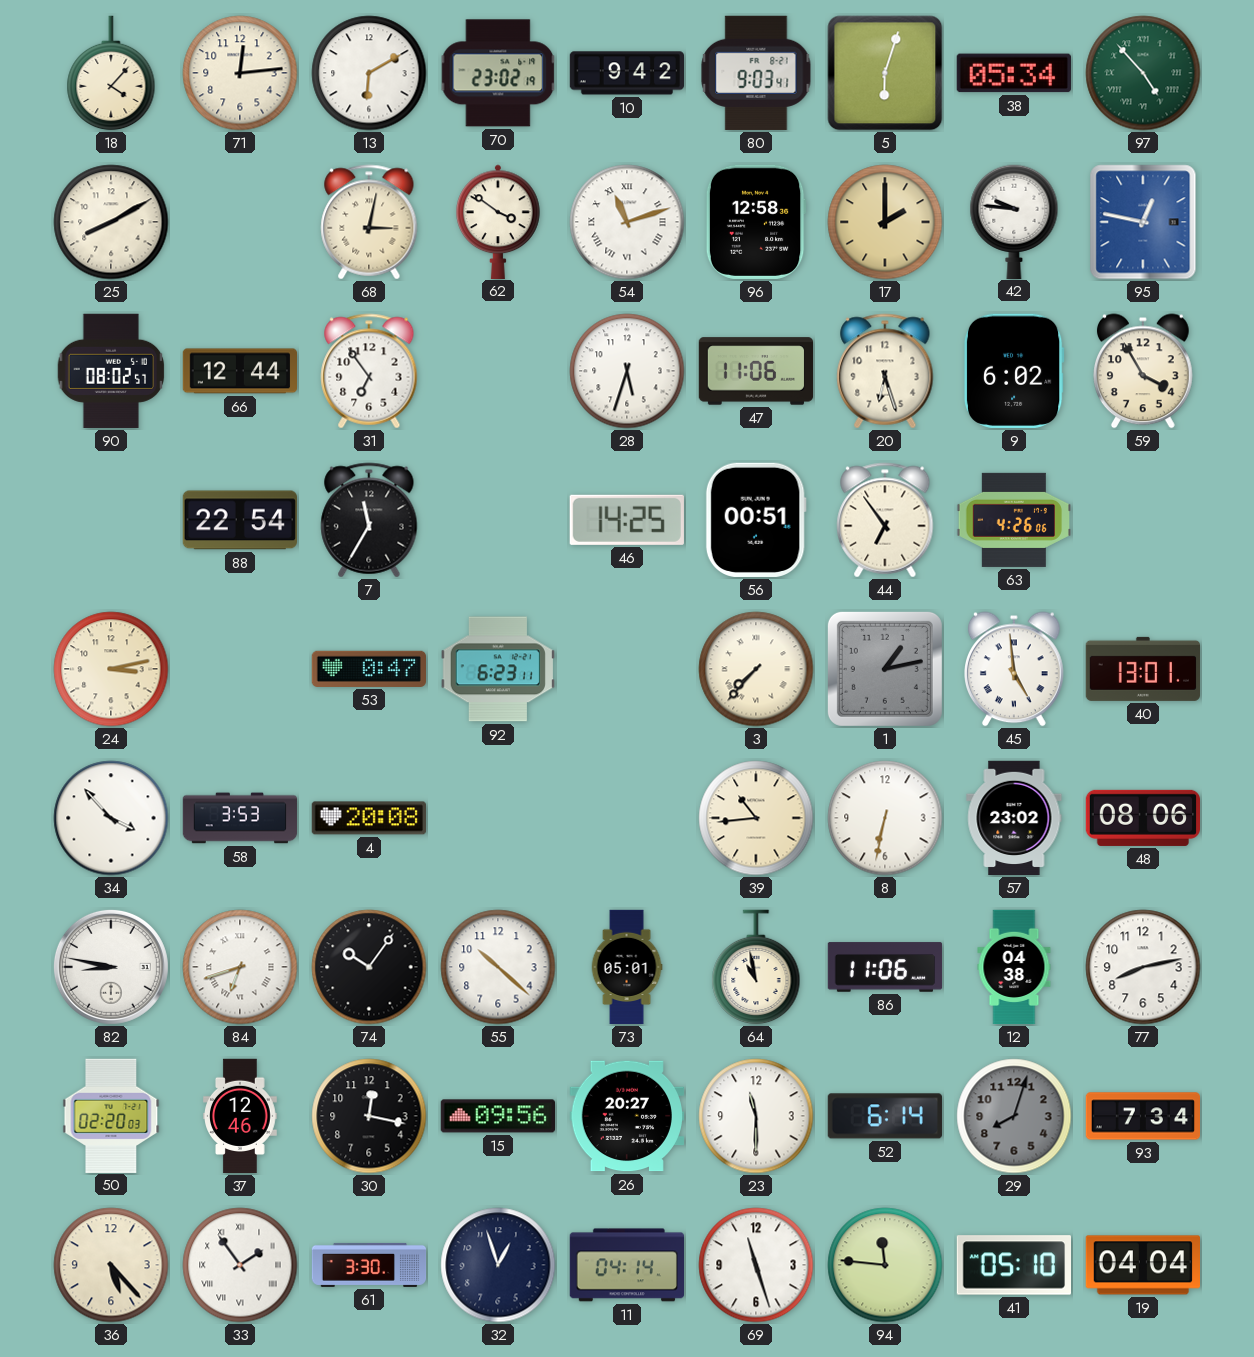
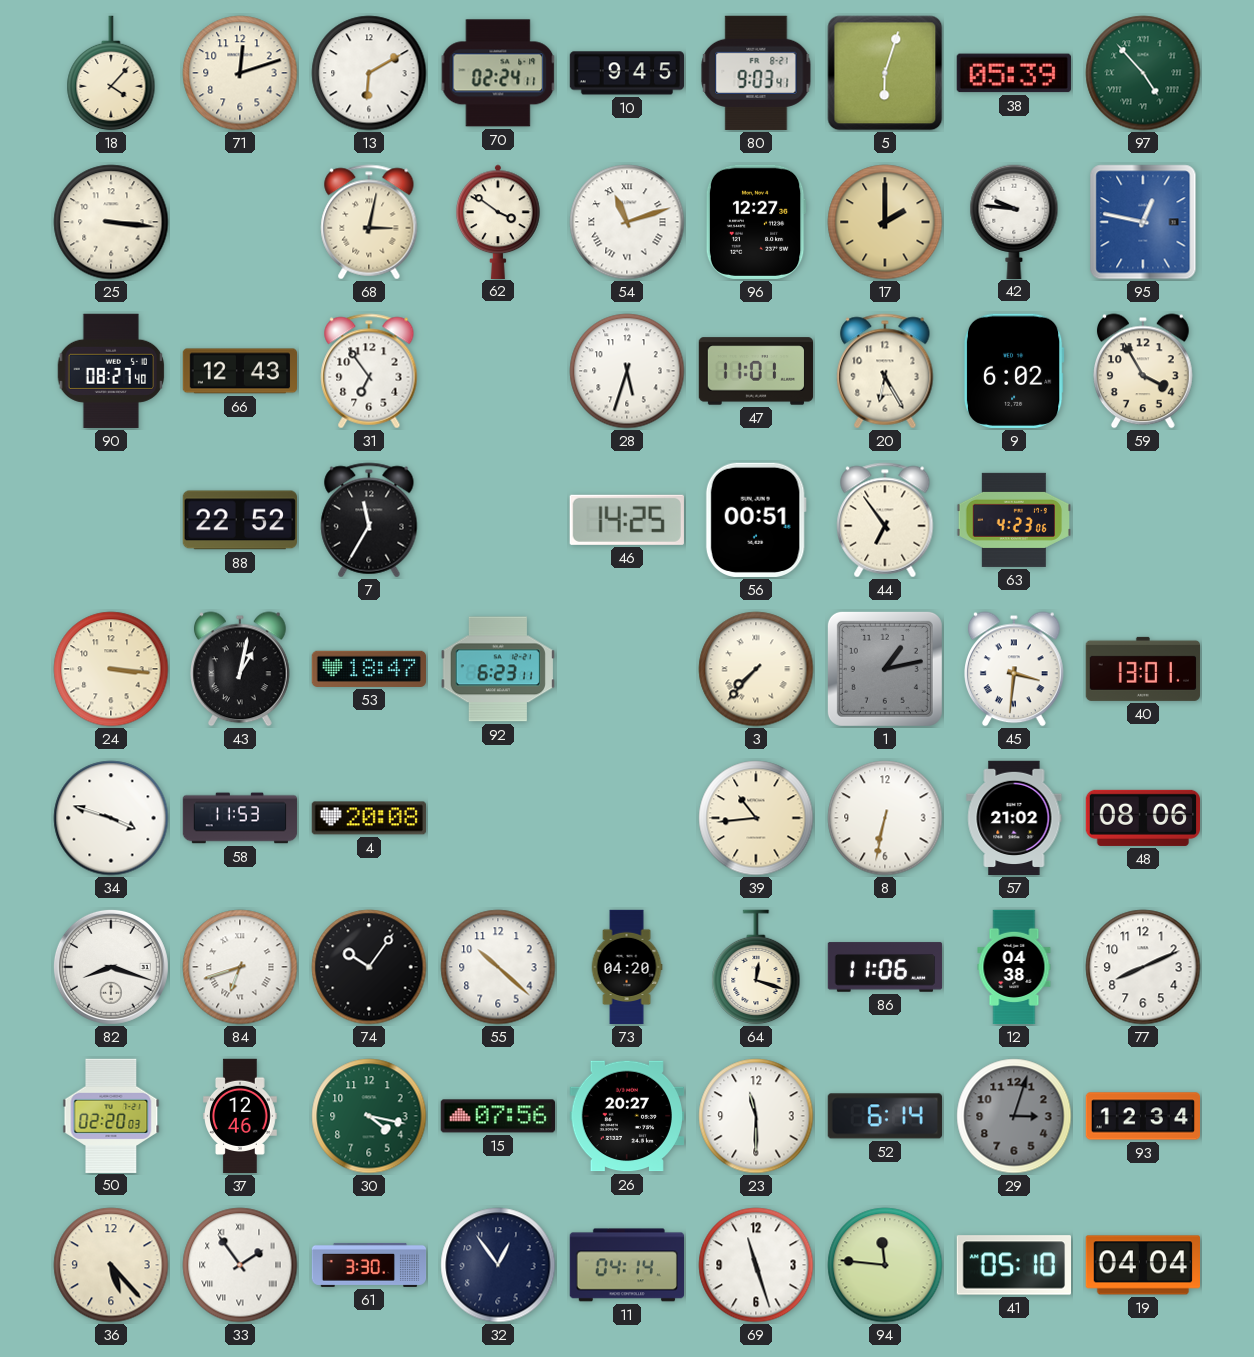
71: 12:14 -> 12:12 (240, 73)
70: 23:02 -> 02:24 (498, 73)
10: 9:42 -> 9:45 (626, 73)
38: 05:34 -> 05:39 (1014, 73)
25: 8:10 -> 3:16 (111, 222)
96: 12:58 -> 12:27 (756, 222)
90: 08:02 -> 08:27 (111, 371)
66: 12:44 -> 12:43 (239, 371)
47: 11:06 -> 11:01 (756, 371)
20: 6:27 -> 6:25 (885, 371)
88: 22:54 -> 22:52 (240, 520)
63: 4:26 -> 4:23 (1013, 520)
24: 3:13 -> 3:16 (111, 669)
43: none -> 1:02 (241, 669)
53: 0:47 -> 18:47 (368, 669)
45: 4:59 -> 3:31 (1015, 669)
34: 3:53 -> 3:48 (111, 818)
58: 3:53 -> 11:53 (240, 818)
57: 23:02 -> 21:02 (1014, 818)
82: 8:47 -> 8:18 (111, 967)
73: 05:01 -> 04:20 (627, 967)
64: 10:58 -> 12:18 (756, 967)
77: 8:13 -> 8:11 (1143, 967)
30: 12:17 -> 4:17 (369, 1116)
30 dial: black -> green (369, 1116)
15: 09:56 -> 07:56 (497, 1116)
29: 8:03 -> 3:03 (1014, 1116)
93: 7:34 -> 12:34 (1142, 1116)
32: 12:57 -> 12:54 (498, 1265)
